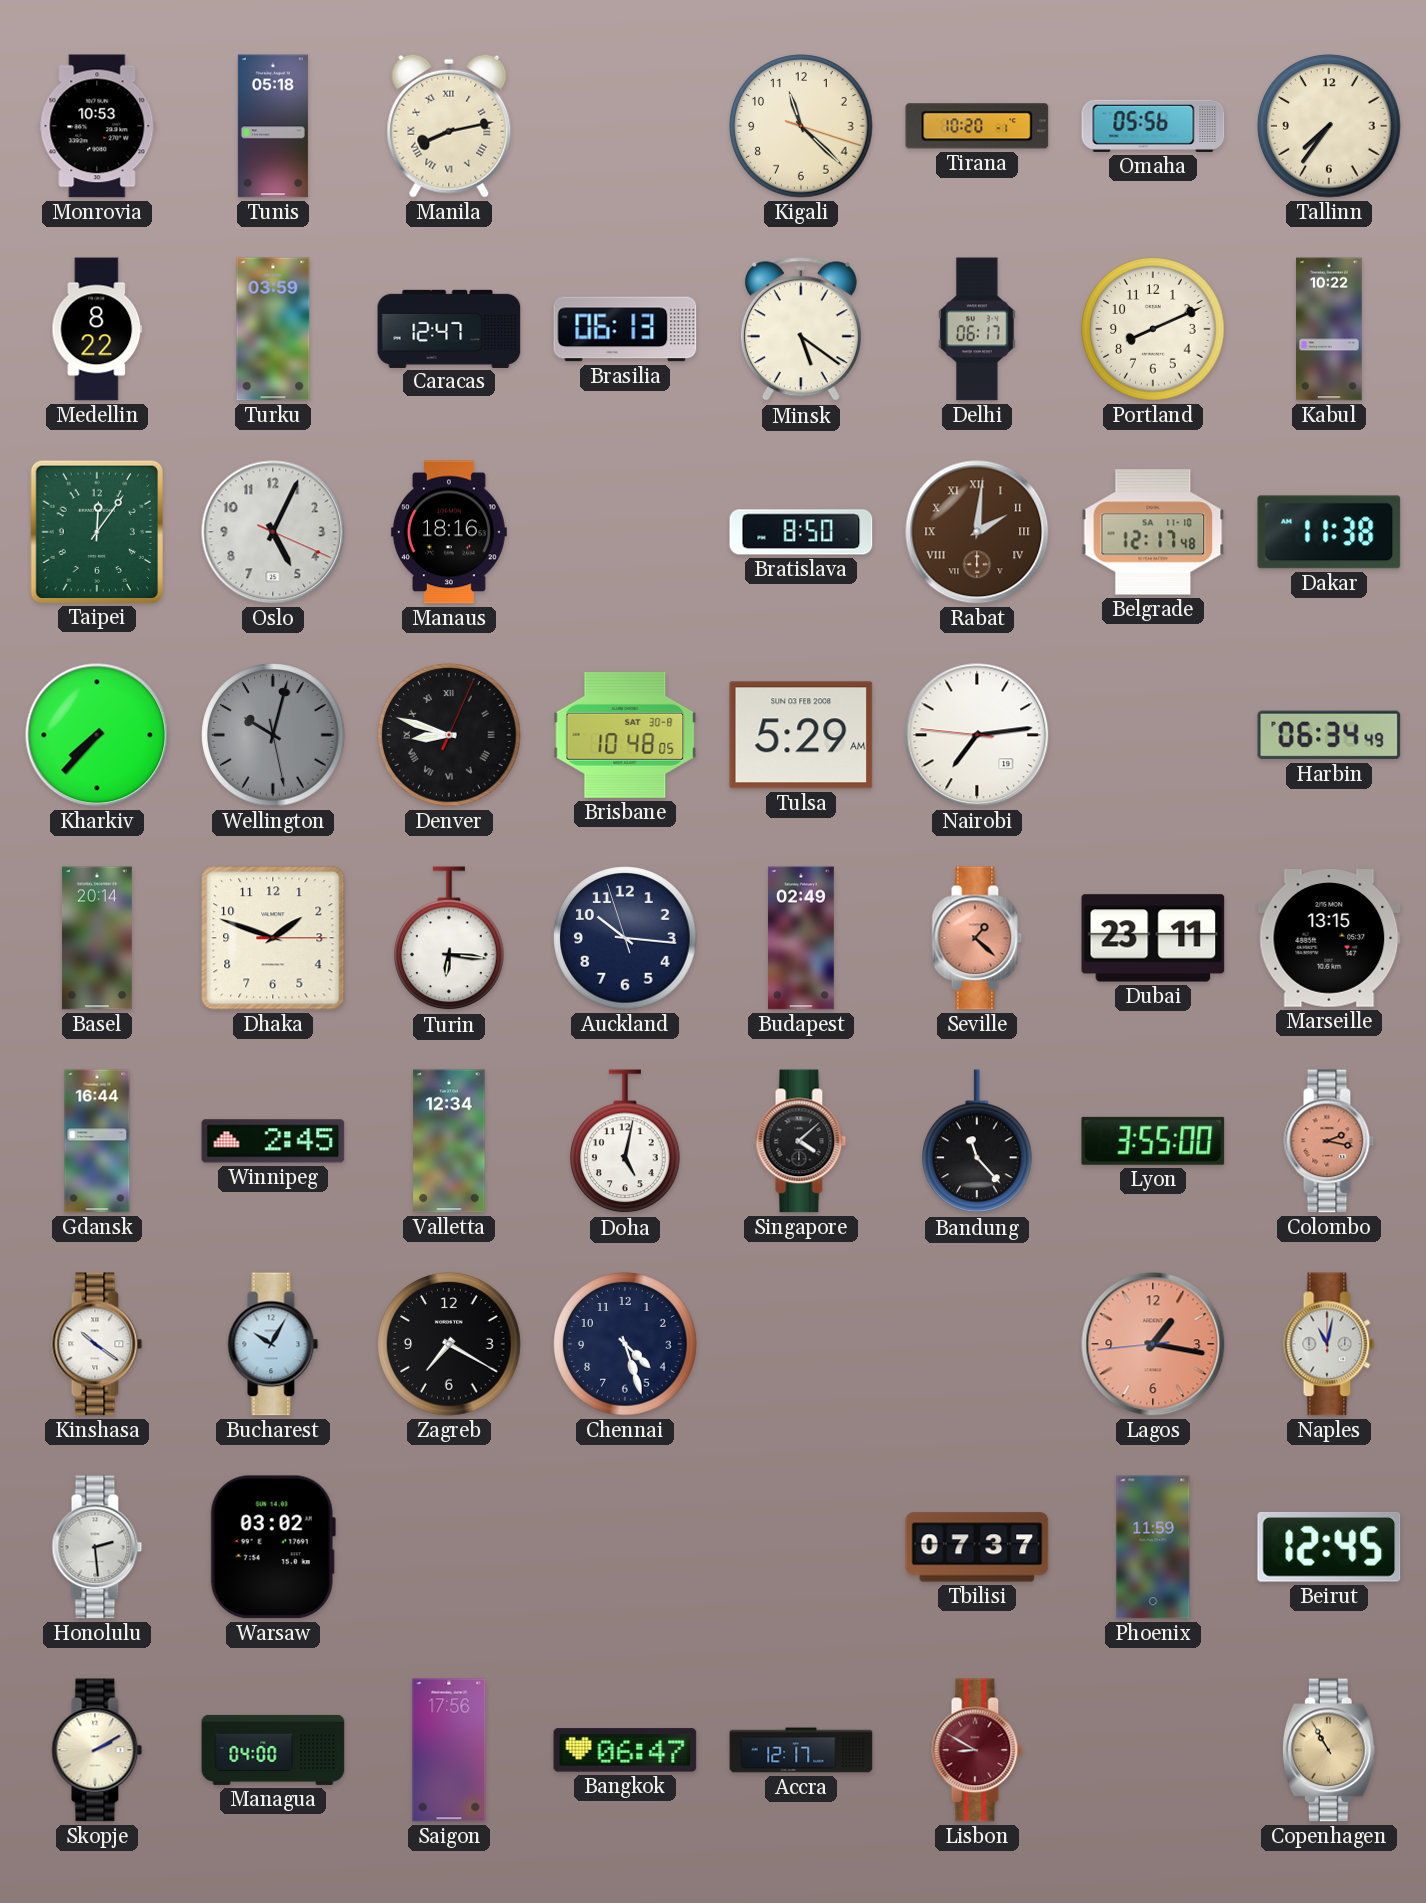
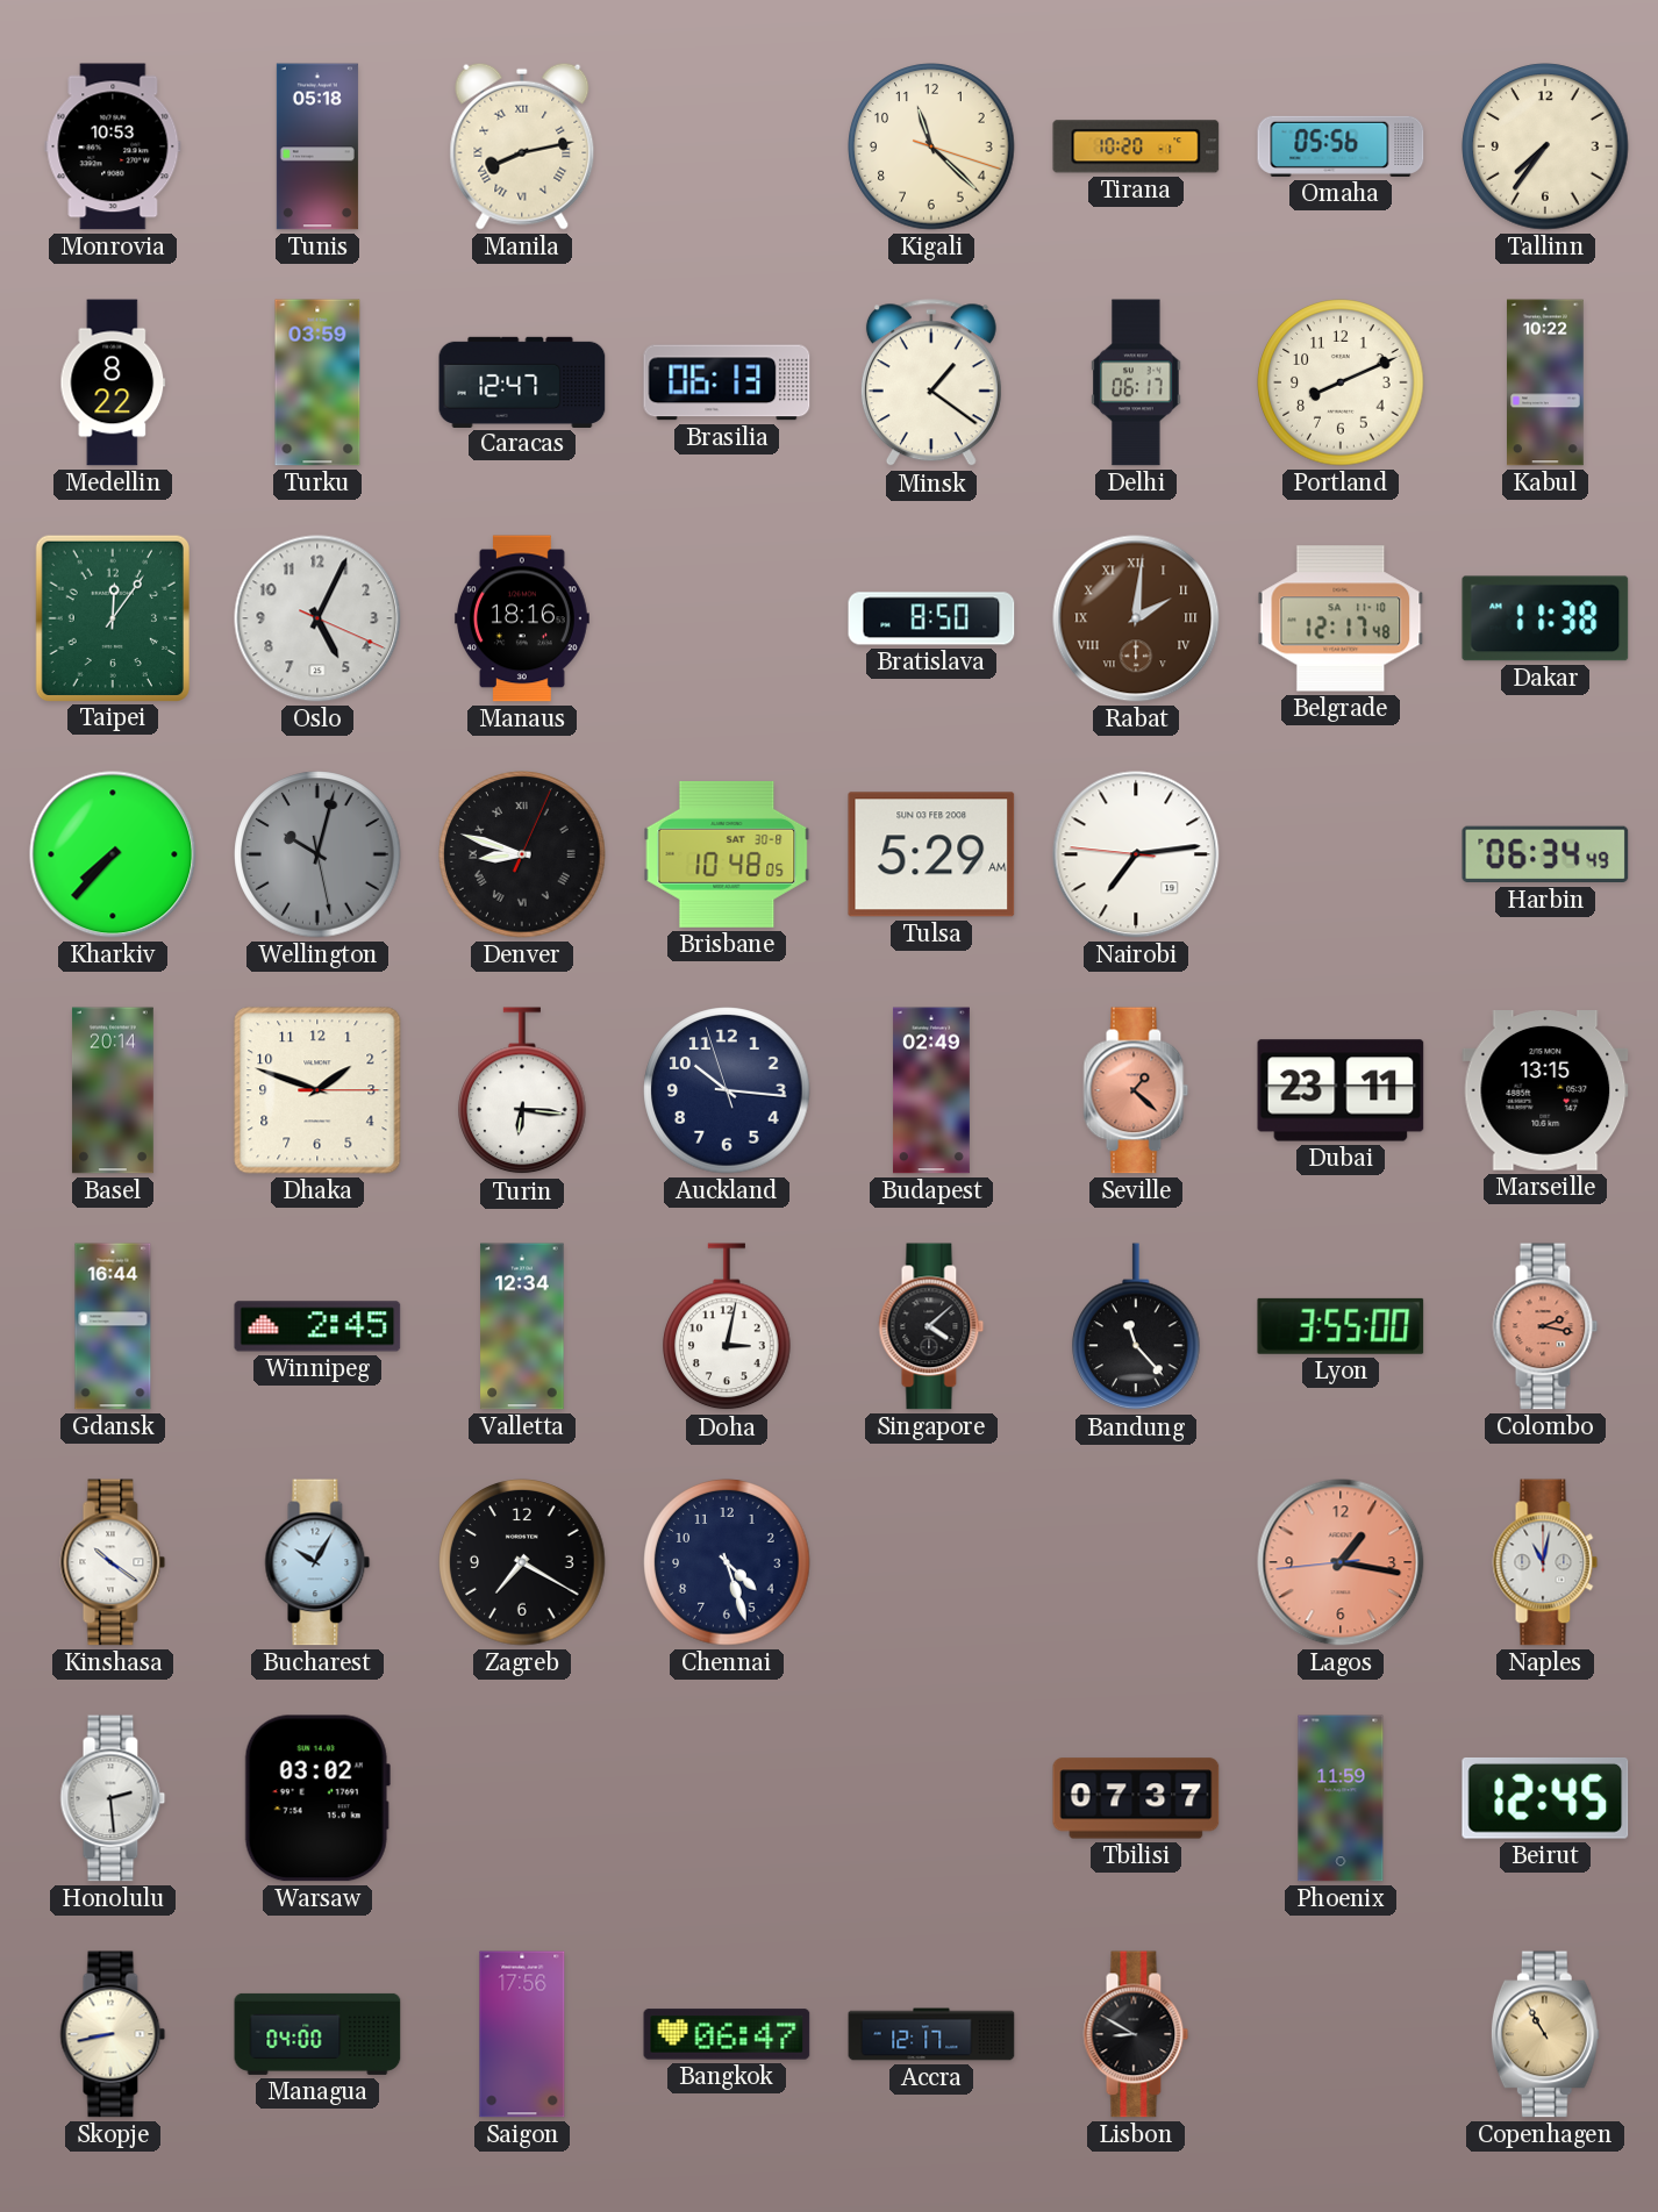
Minsk: 5:21 -> 1:21 (931, 384)
Doha: 5:02 -> 3:02 (727, 1327)
Skopje: 2:10 -> 8:43 (113, 2034)
Lisbon dial: burgundy -> black (1136, 2034)
